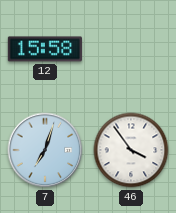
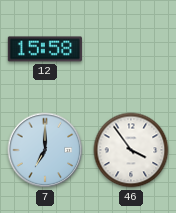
7: 7:03 -> 7:00 (45, 150)
